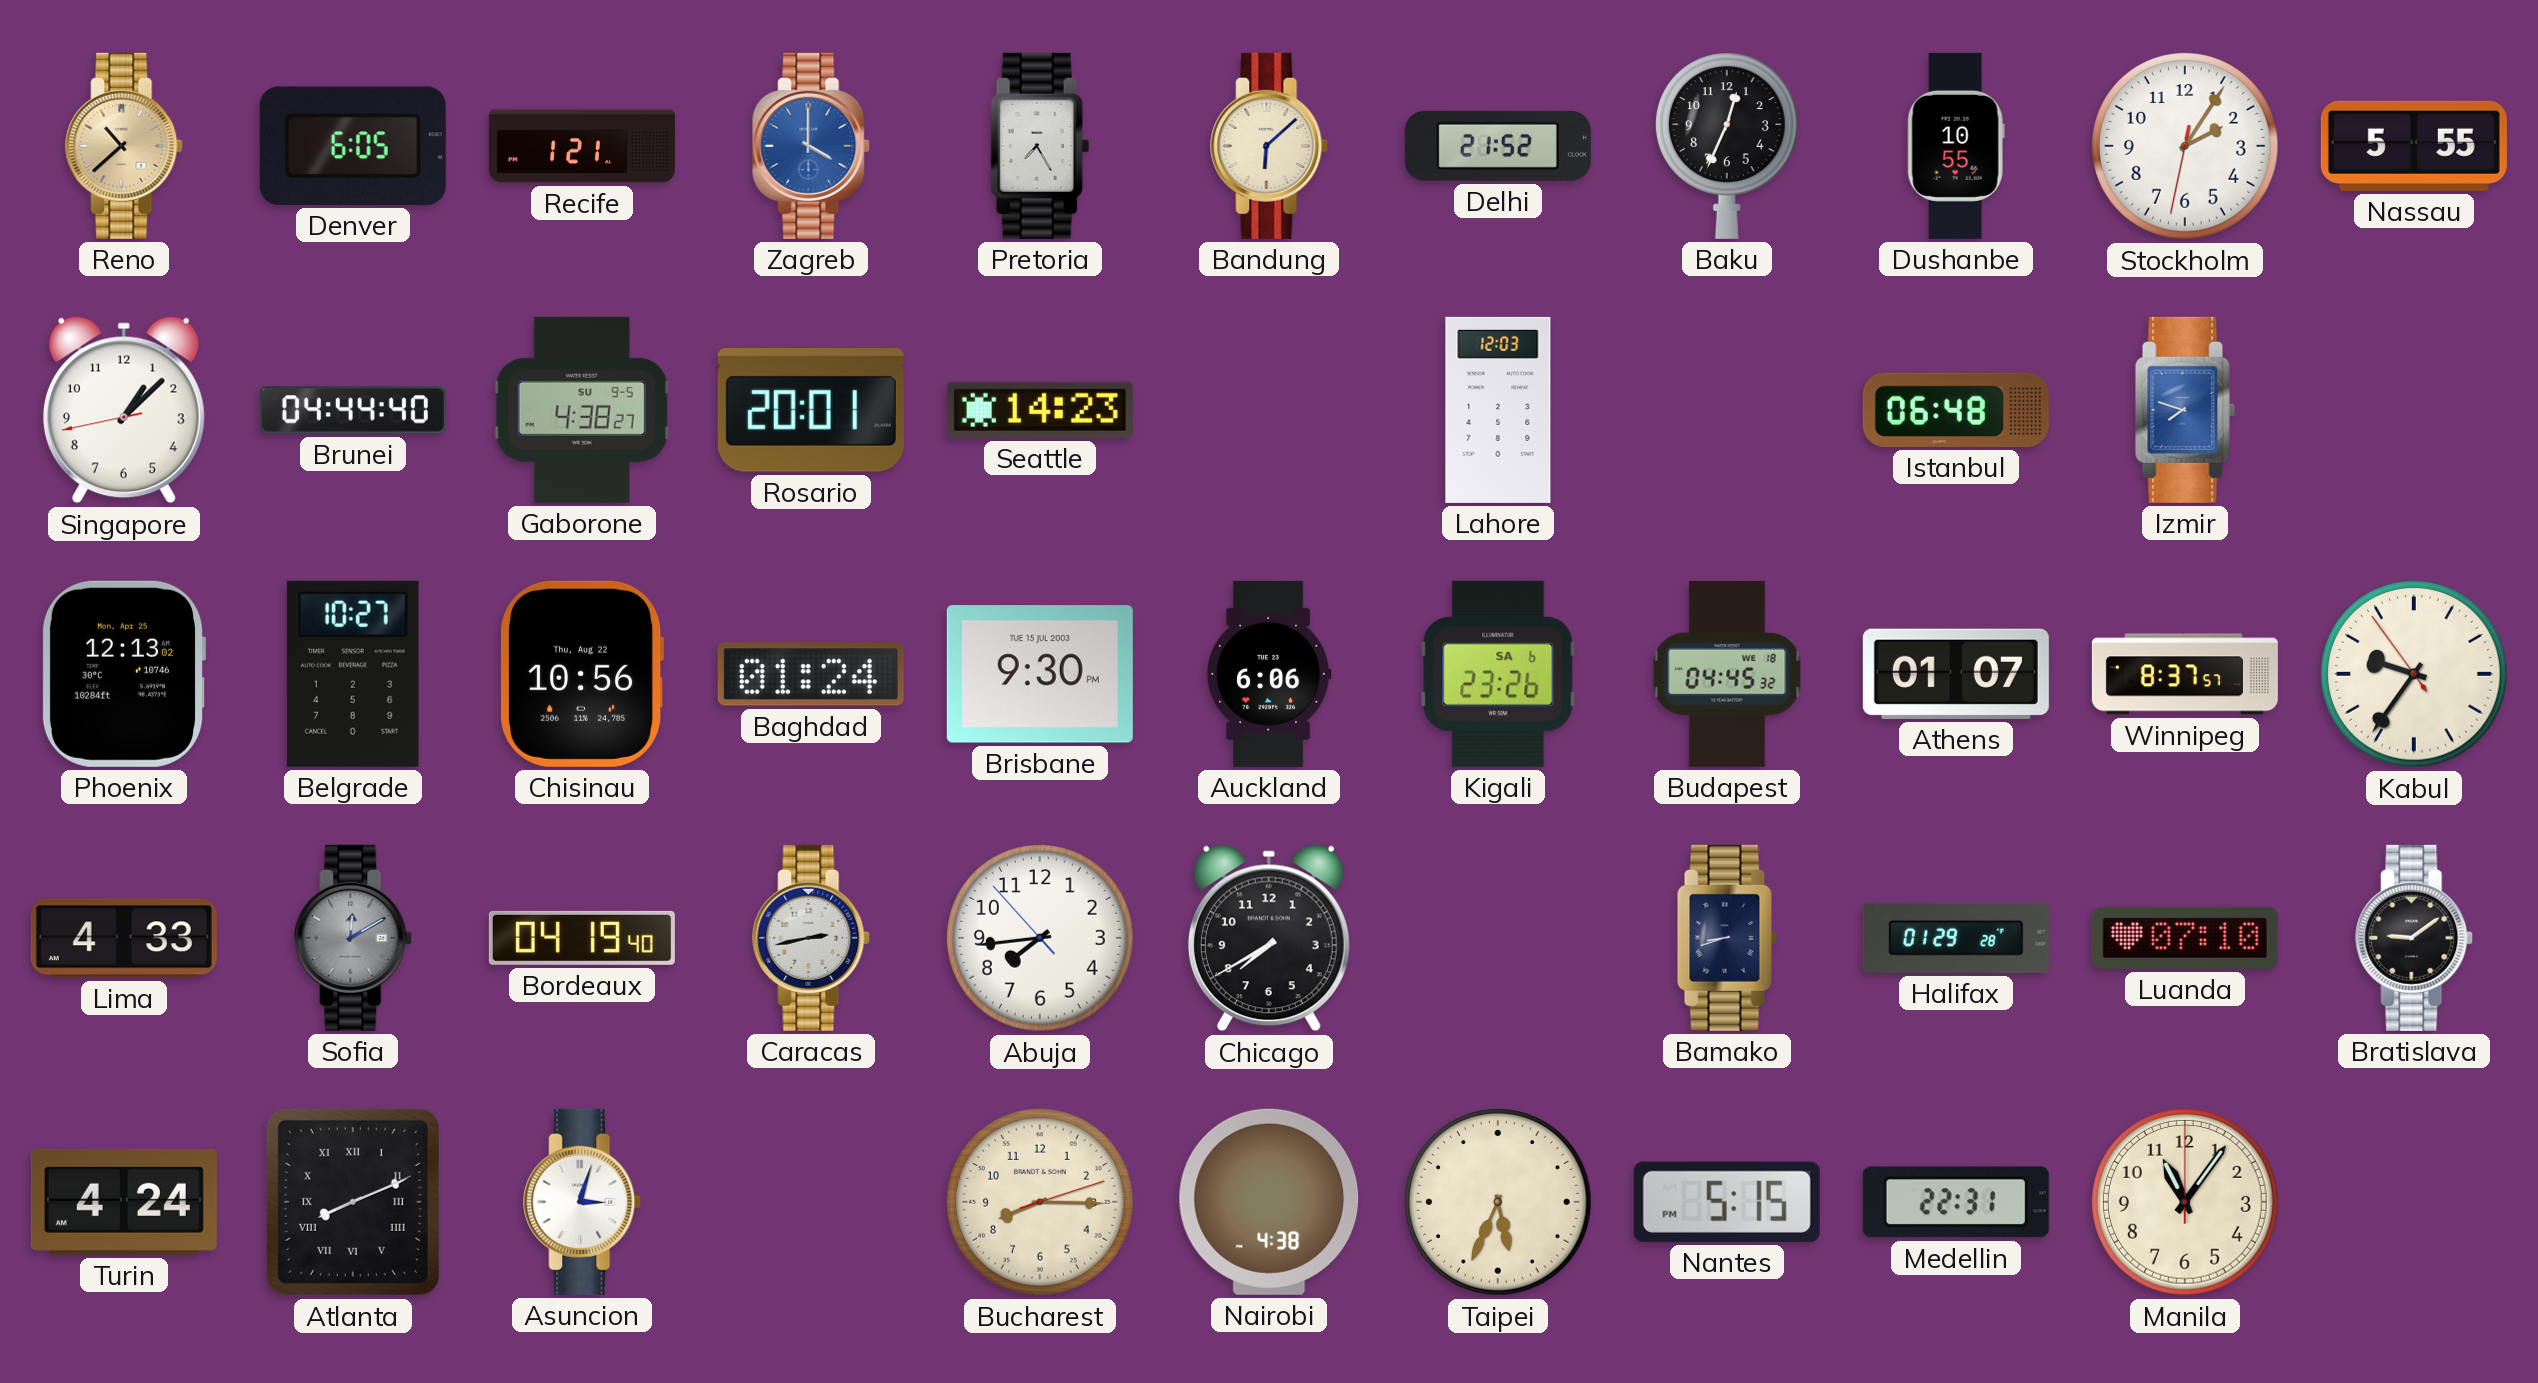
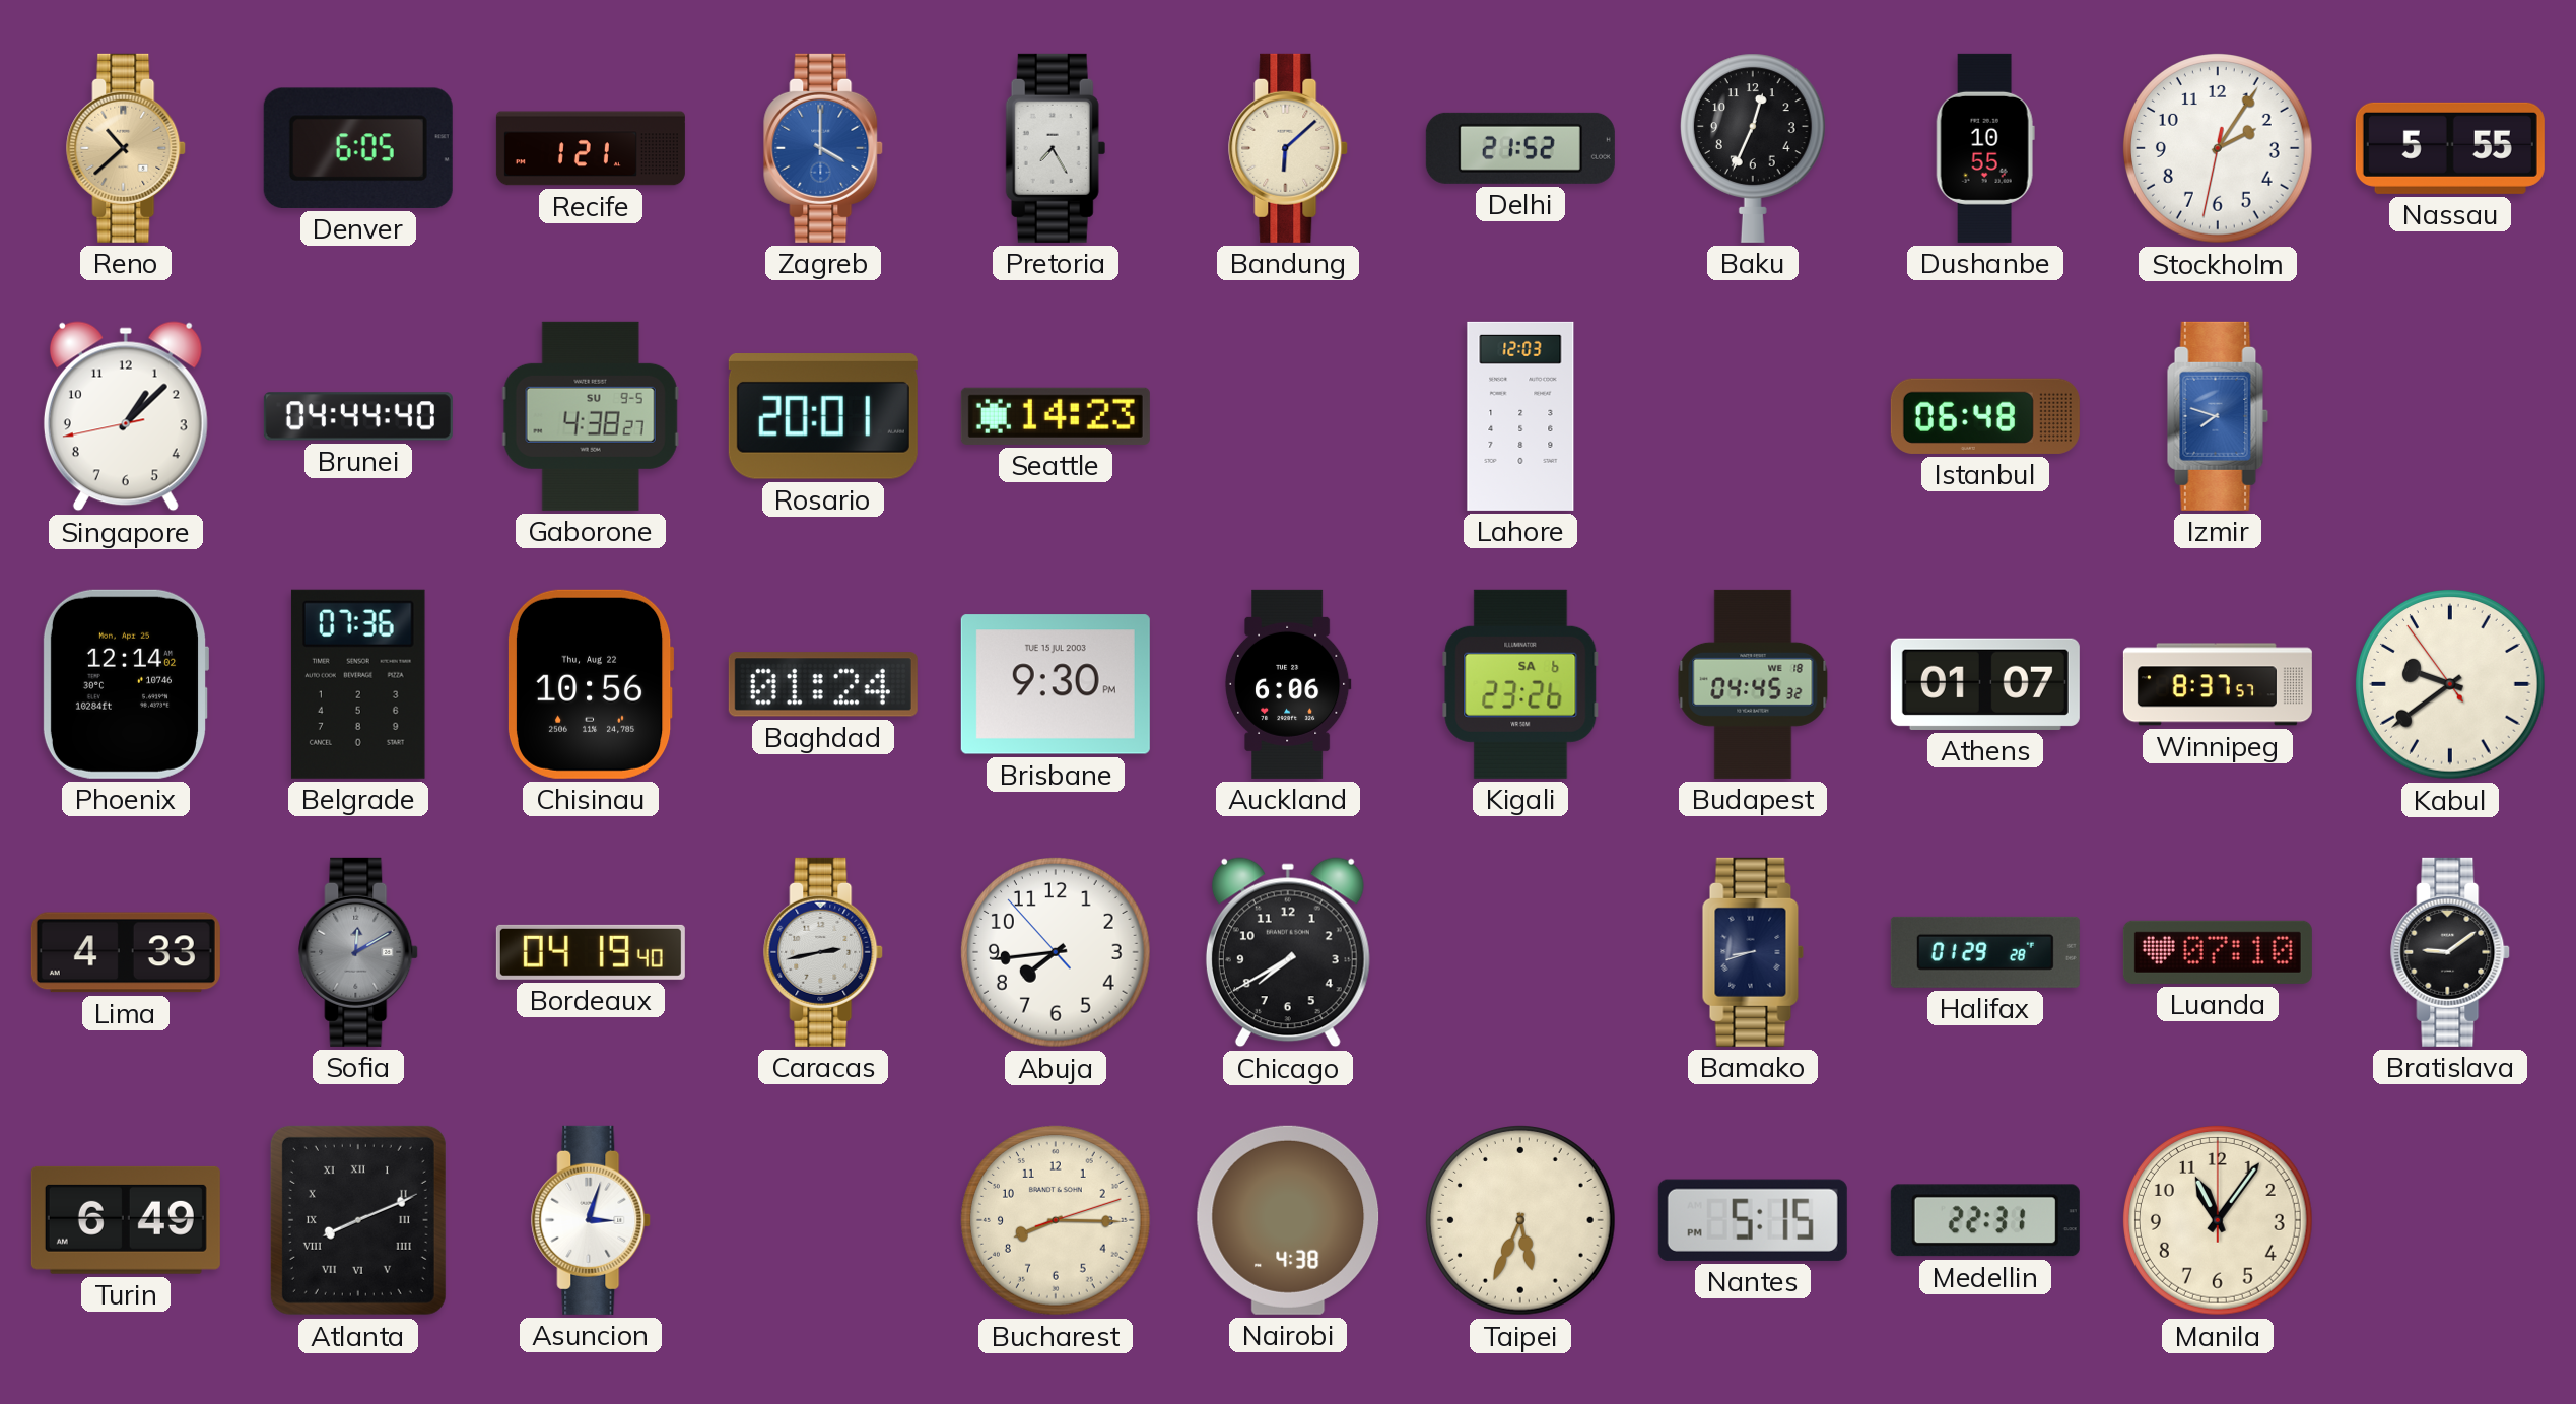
Phoenix: 12:13 -> 12:14 (126, 684)
Belgrade: 10:27 -> 07:36 (358, 684)
Kabul: 9:35 -> 9:38 (2451, 685)
Turin: 4:24 -> 6:49 (126, 1220)
